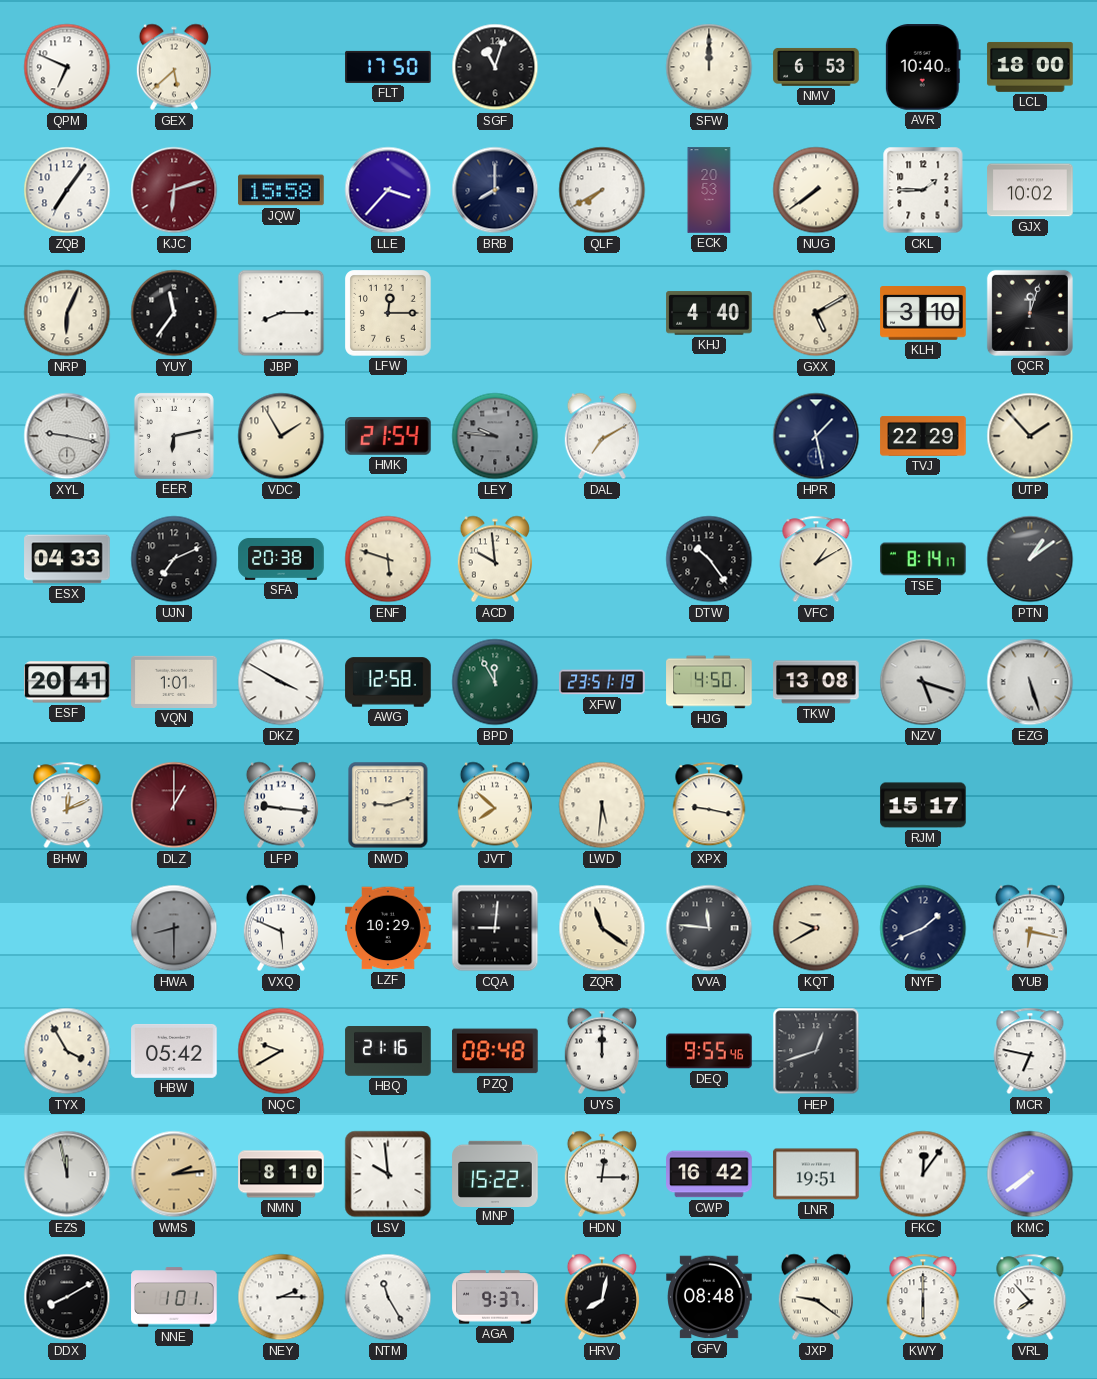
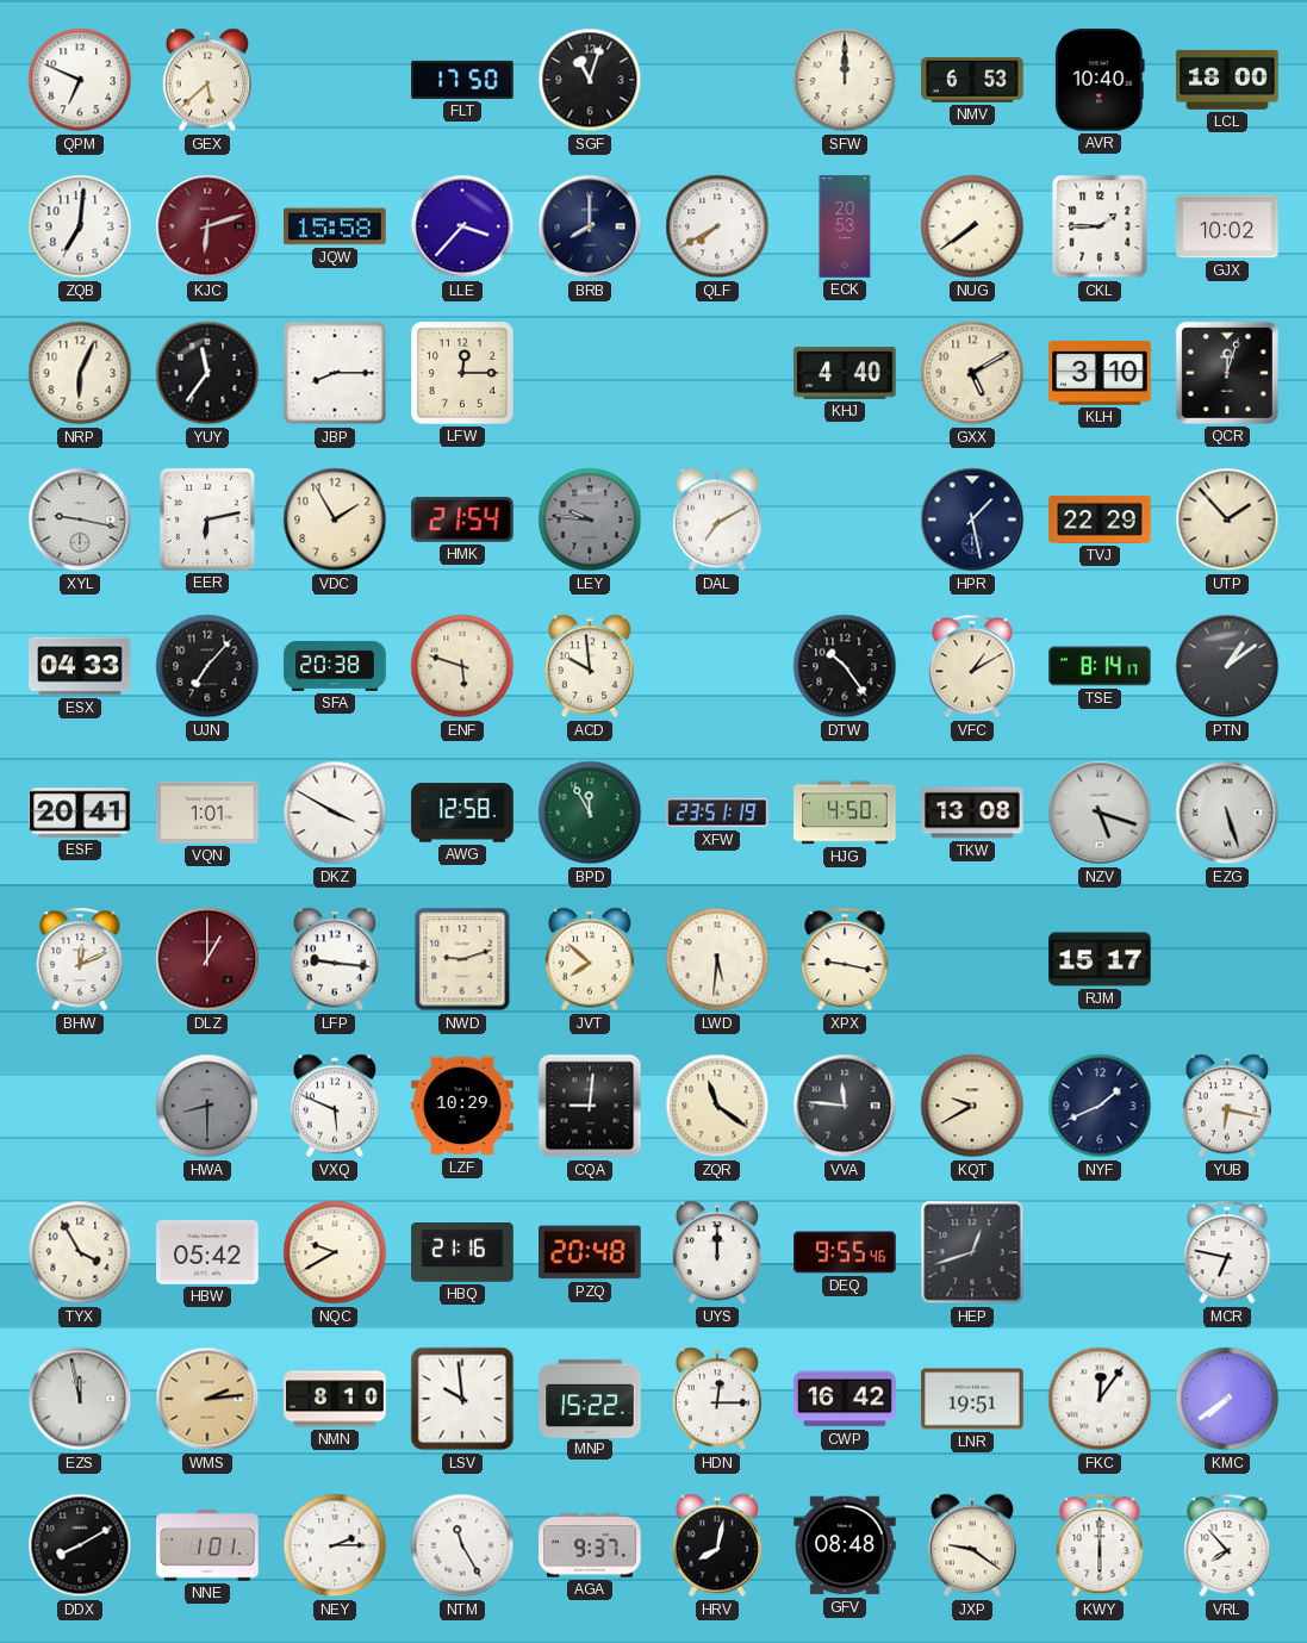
ZQB: 7:06 -> 7:01 (80, 226)
UJN: 7:11 -> 7:07 (207, 666)
PZQ: 08:48 -> 20:48 (590, 1252)
